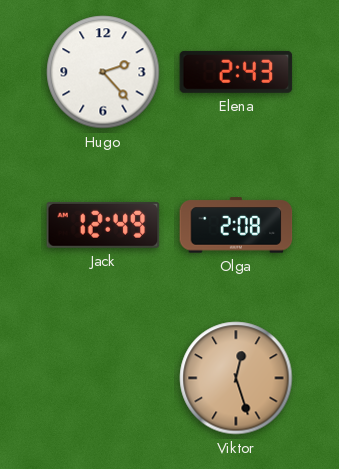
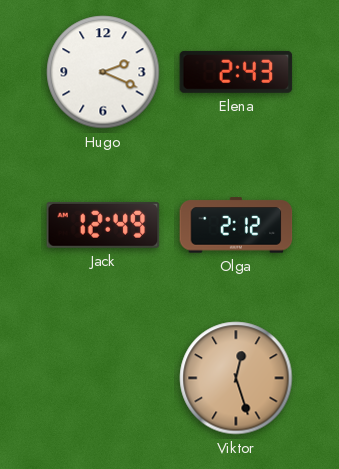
Hugo: 2:23 -> 2:19 (103, 72)
Olga: 2:08 -> 2:12 (236, 225)
